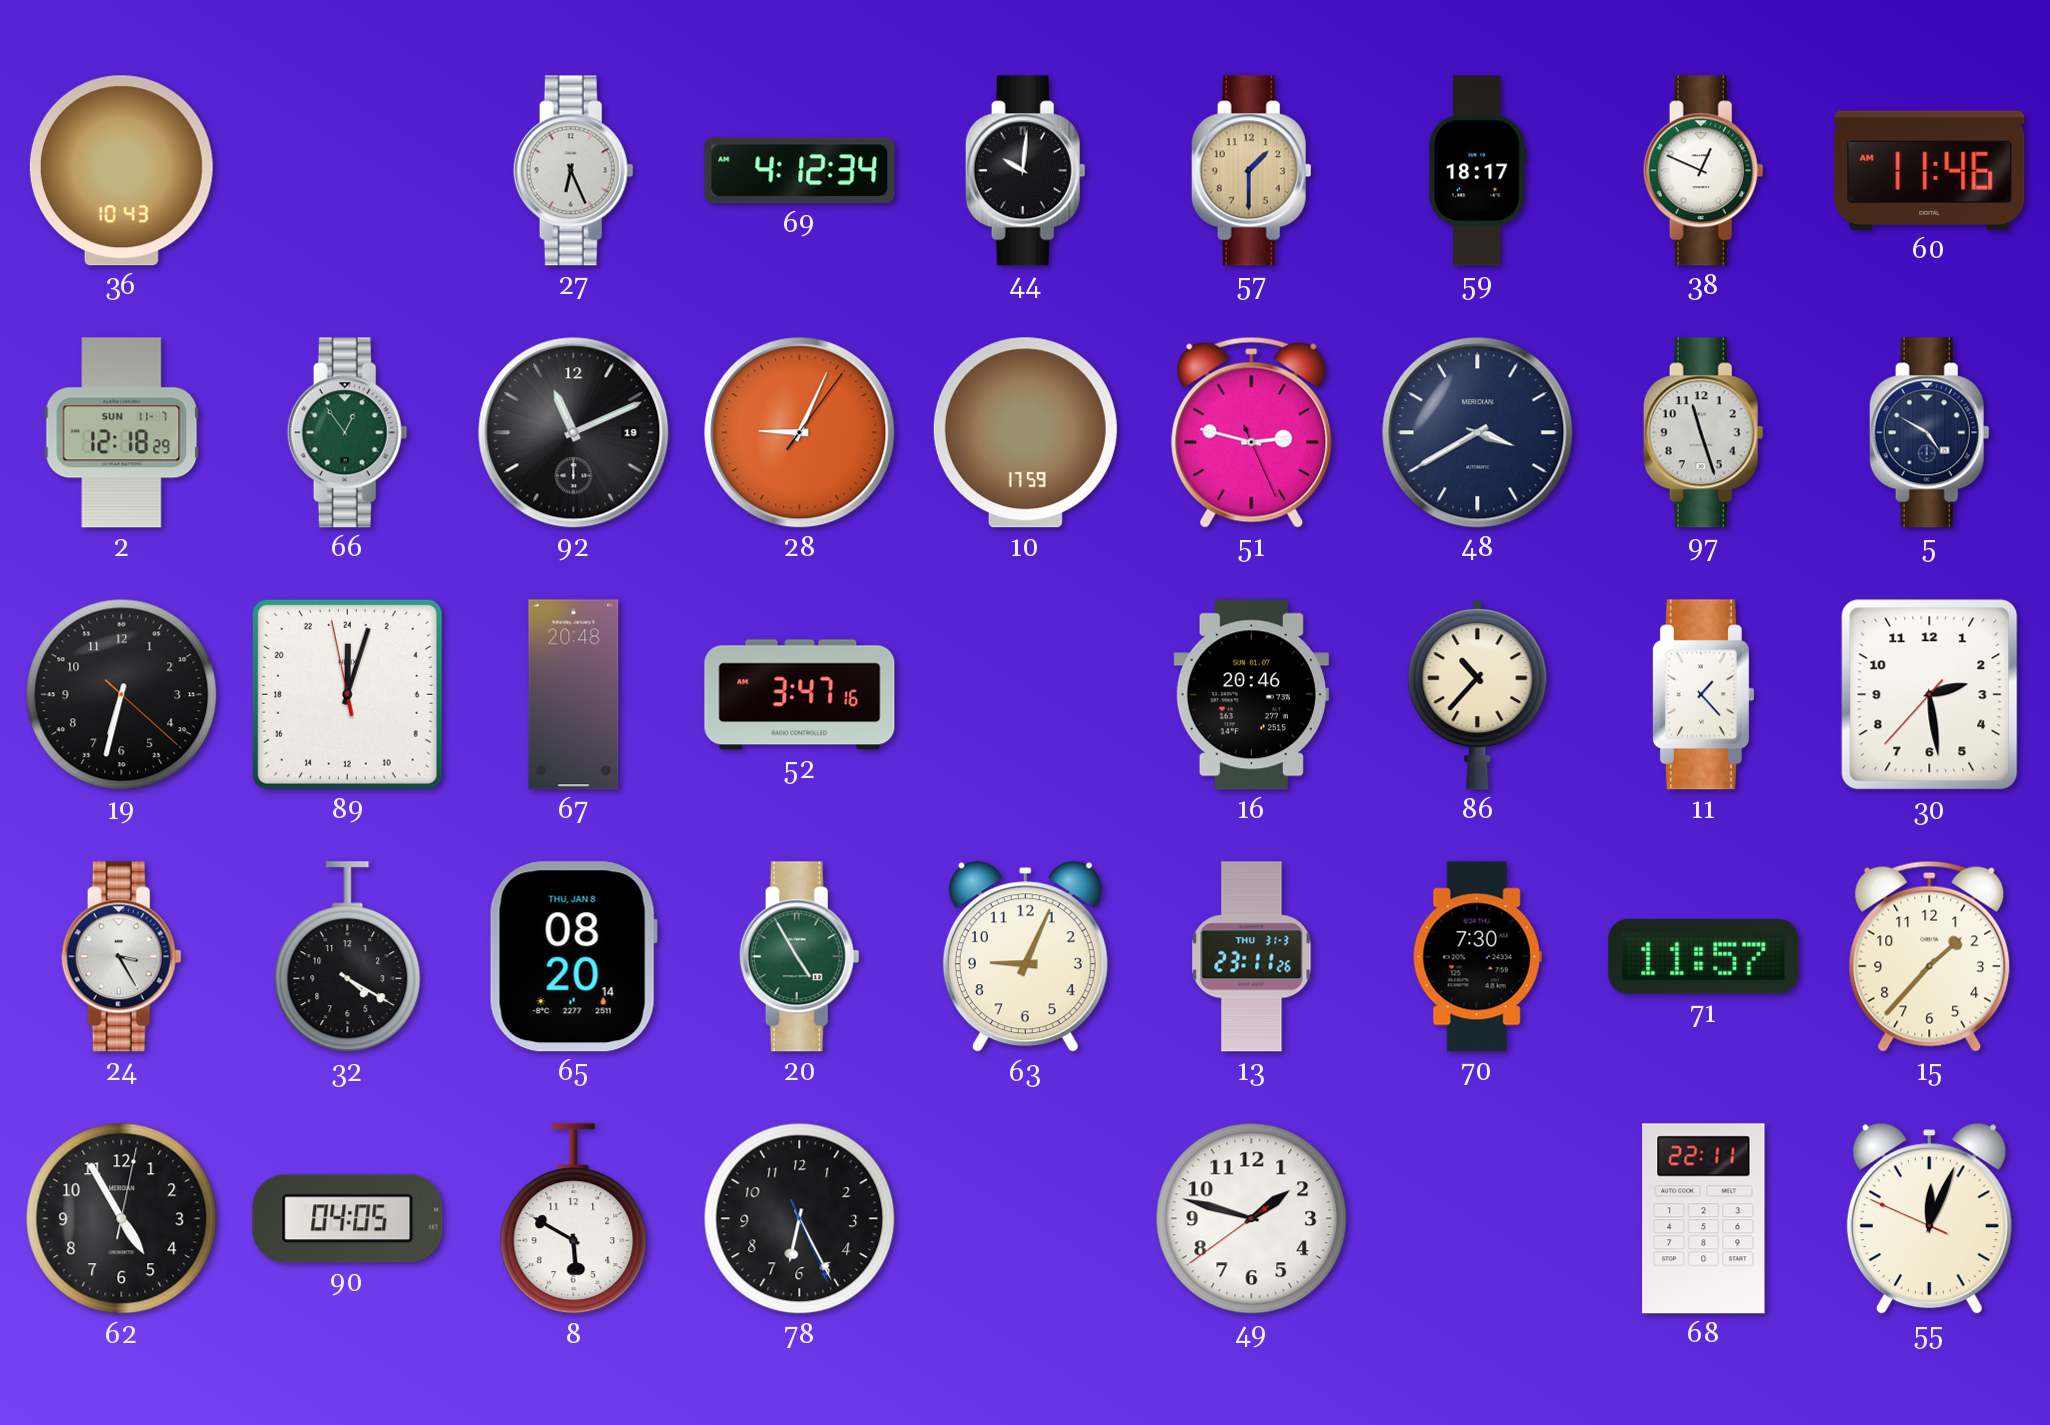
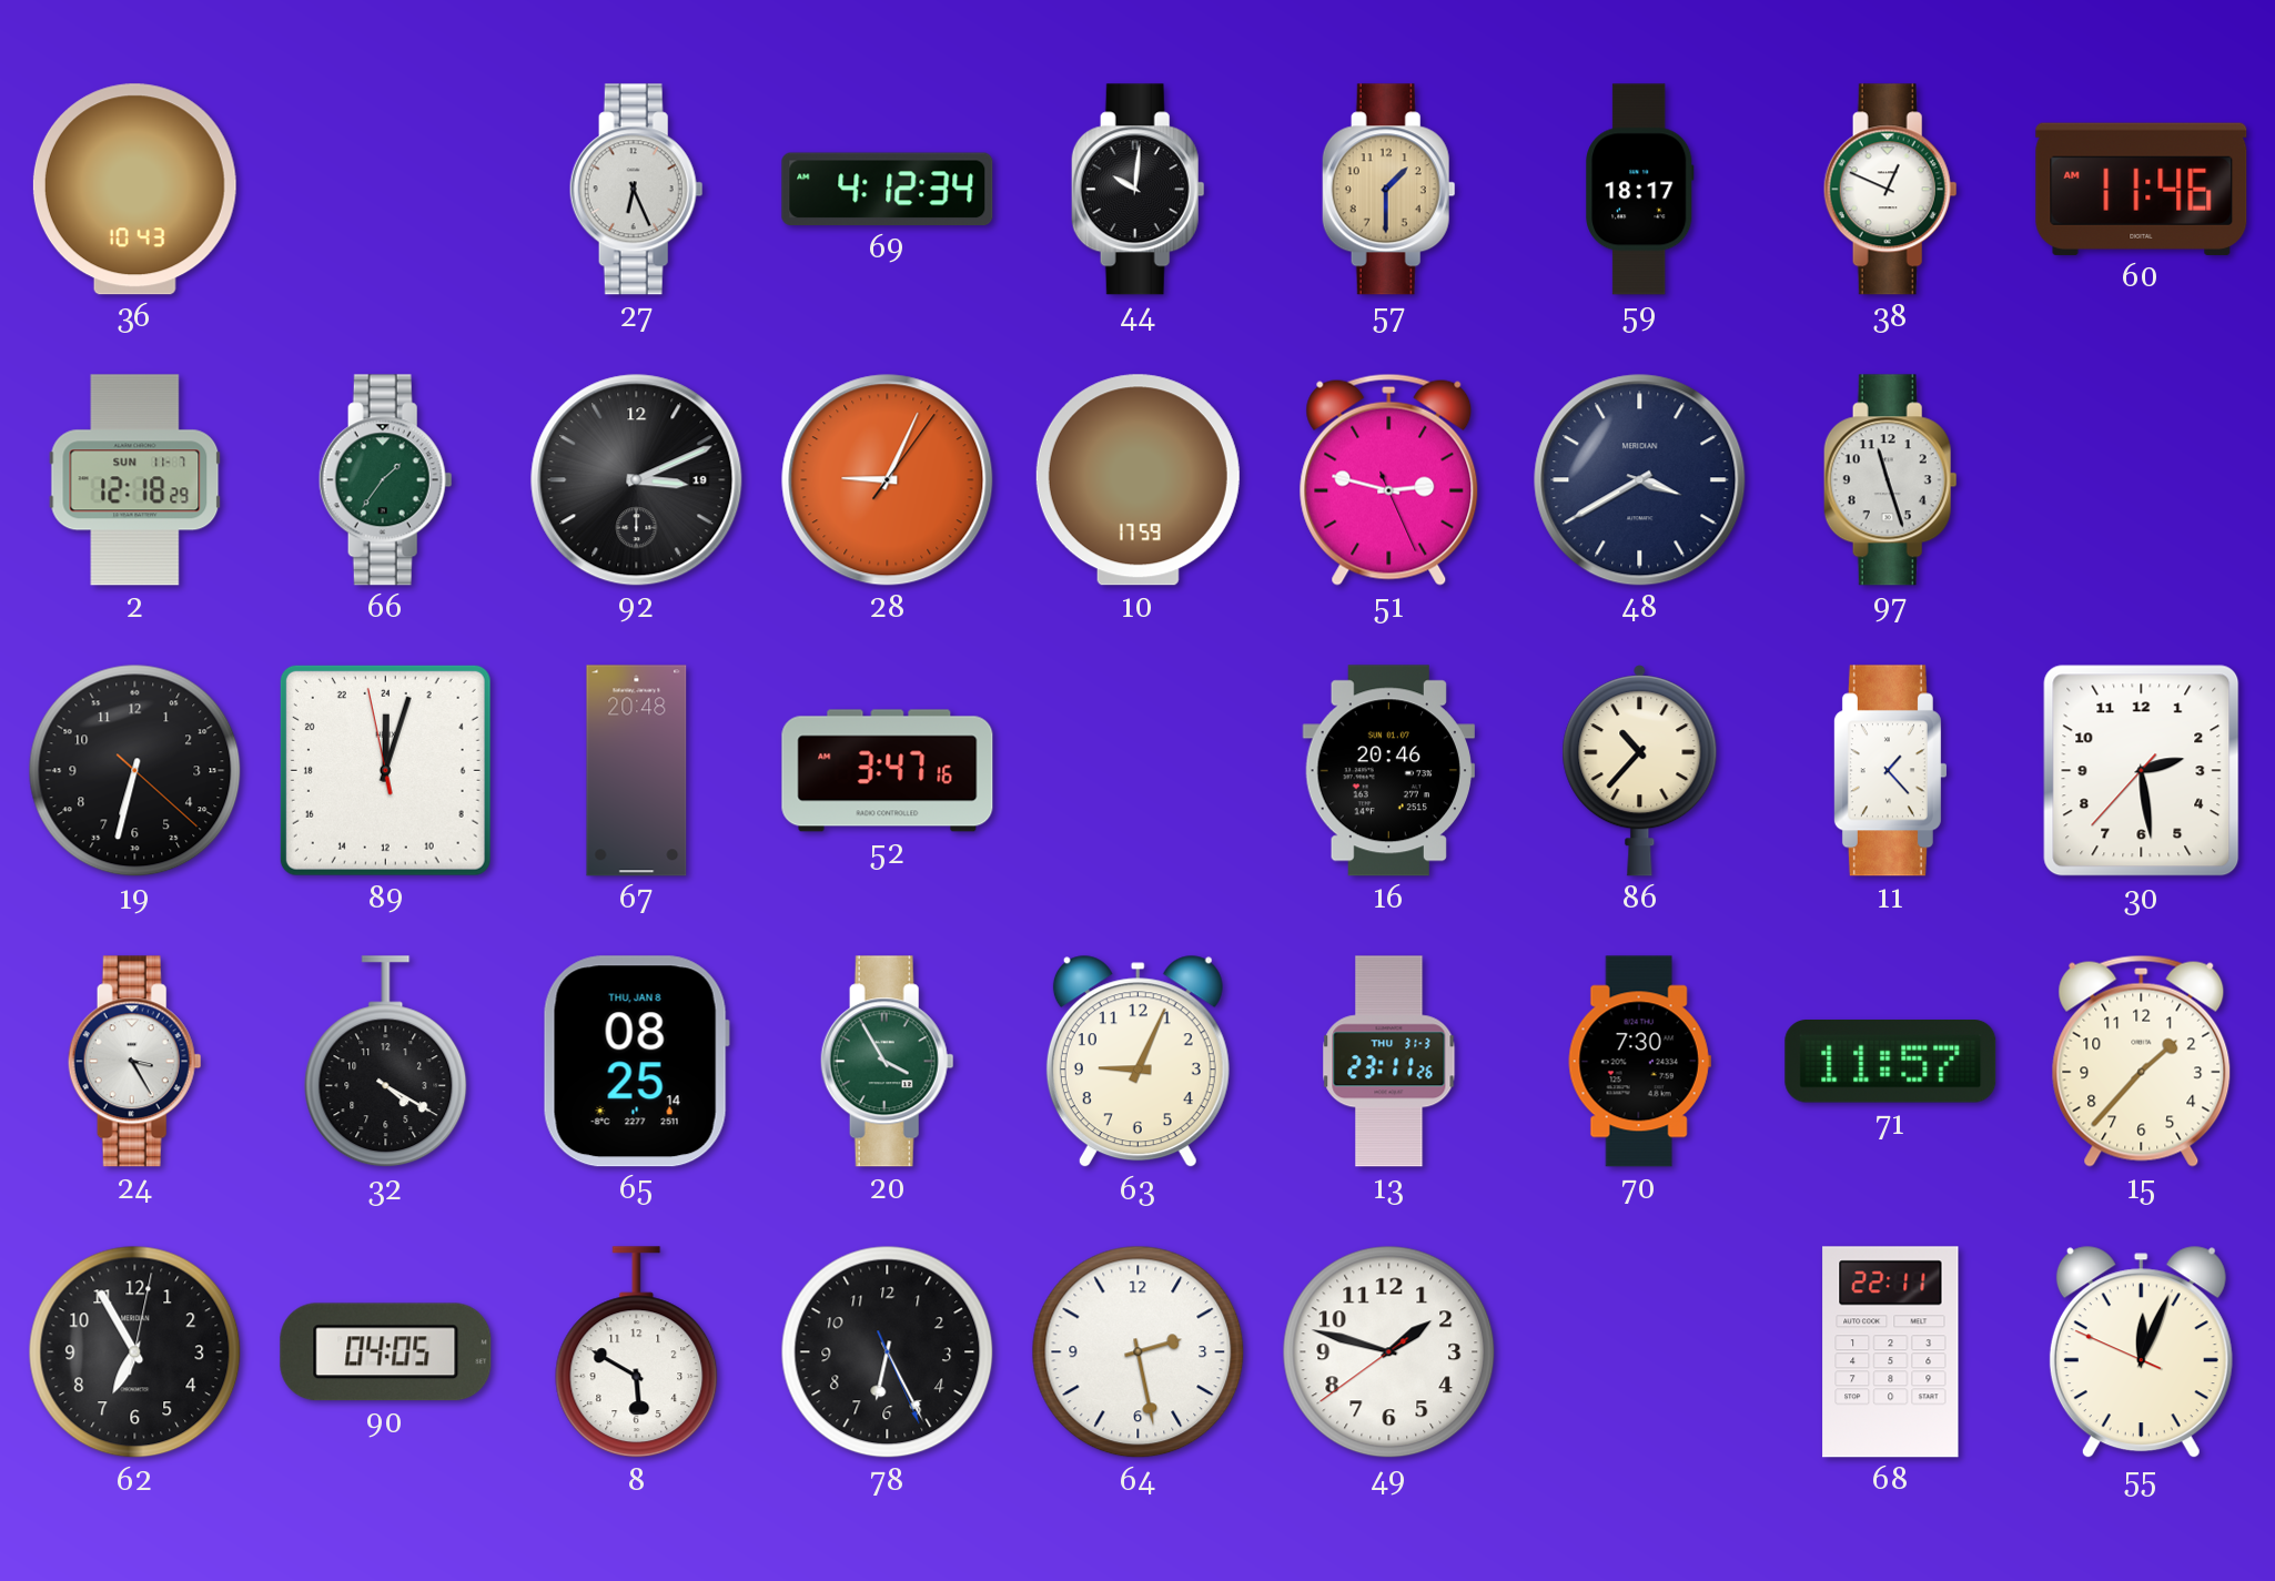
66: 12:54 -> 1:36 (385, 480)
92: 11:11 -> 3:11 (637, 480)
5: 4:50 -> none (1929, 433)
65: 08:20 -> 08:25 (636, 1062)
20: 4:55 -> 3:55 (887, 1062)
62: 4:55 -> 6:55 (135, 1352)
64: none -> 2:28 (1139, 1352)
